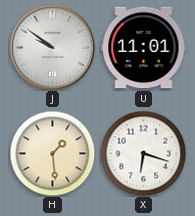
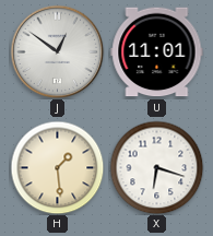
J: 9:51 -> 12:51 (57, 51)
